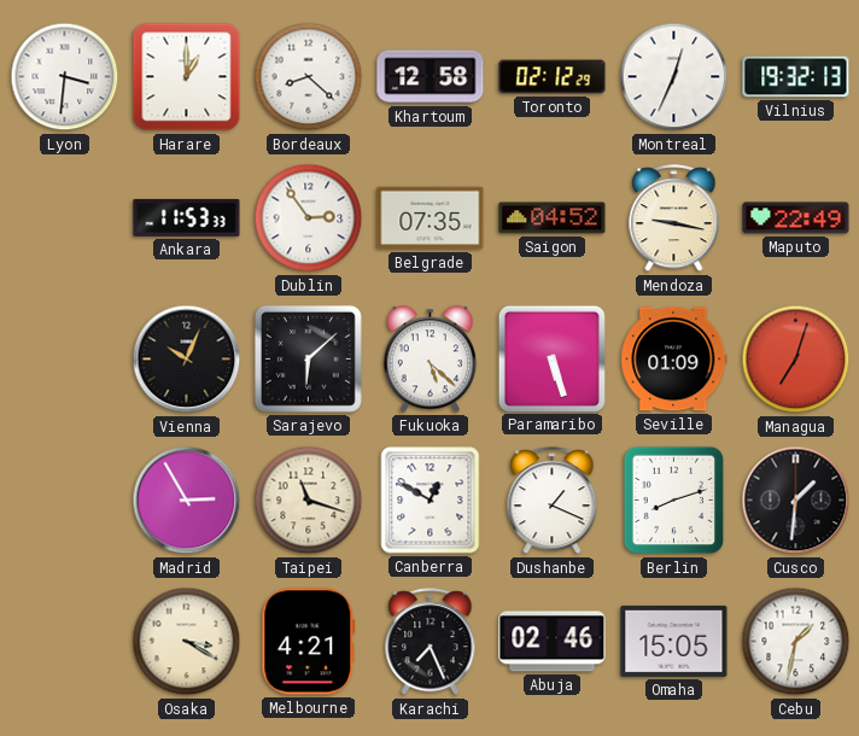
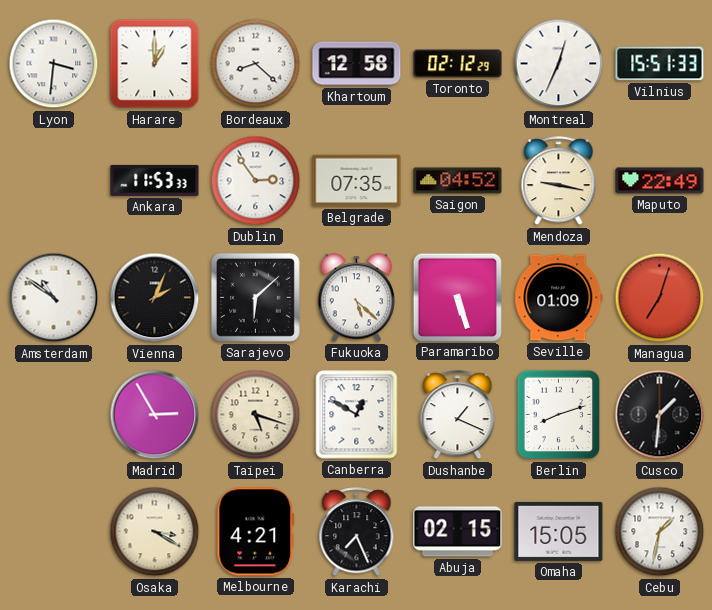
Vilnius: 19:32 -> 15:51 (660, 64)
Amsterdam: none -> 10:51 (54, 298)
Vienna: 10:04 -> 2:04 (155, 298)
Taipei: 11:18 -> 5:18 (256, 415)
Abuja: 02:46 -> 02:15 (458, 532)
